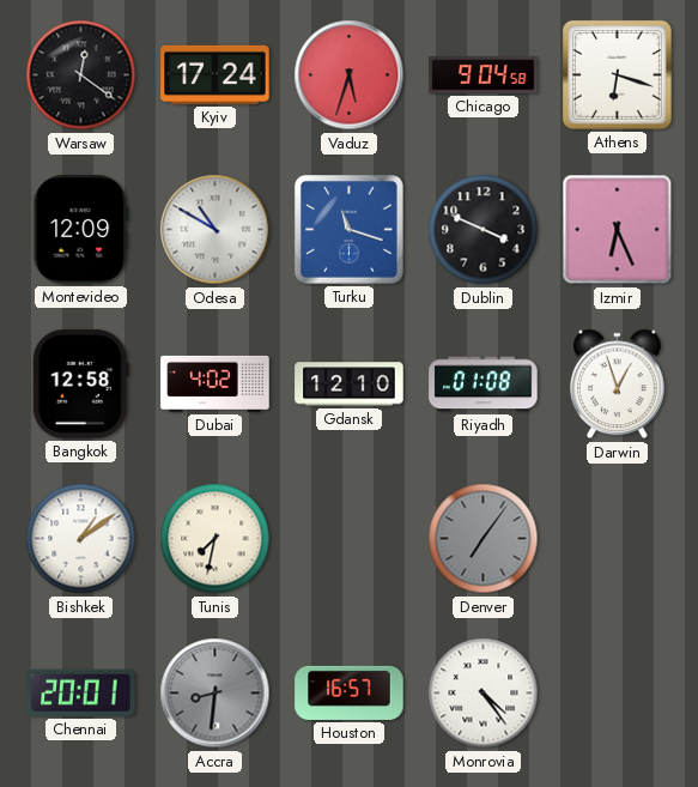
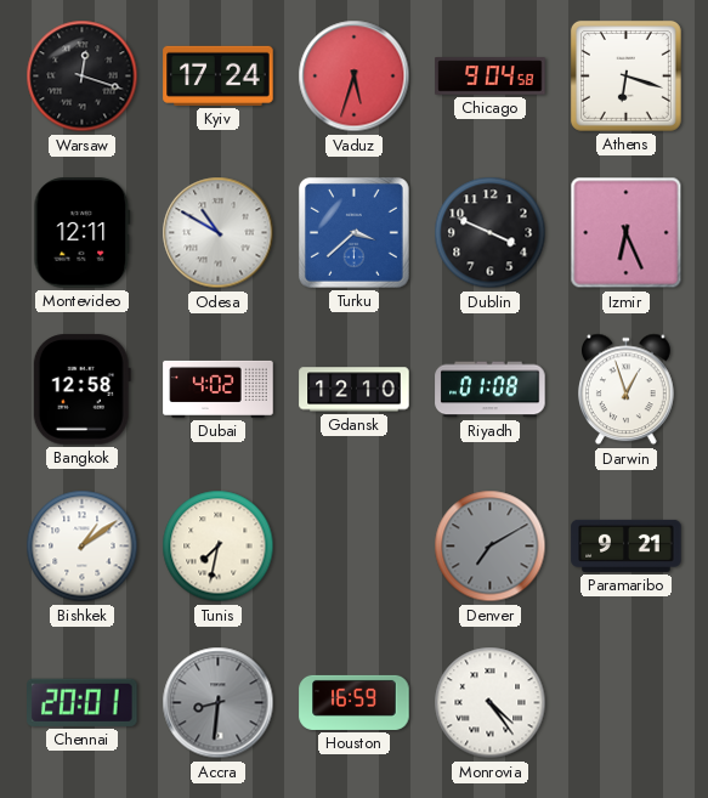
Warsaw: 12:21 -> 12:18 (83, 77)
Montevideo: 12:09 -> 12:11 (83, 233)
Turku: 11:18 -> 3:38 (353, 232)
Denver: 7:06 -> 7:10 (491, 547)
Paramaribo: none -> 9:21 (627, 545)
Houston: 16:57 -> 16:59 (355, 702)
